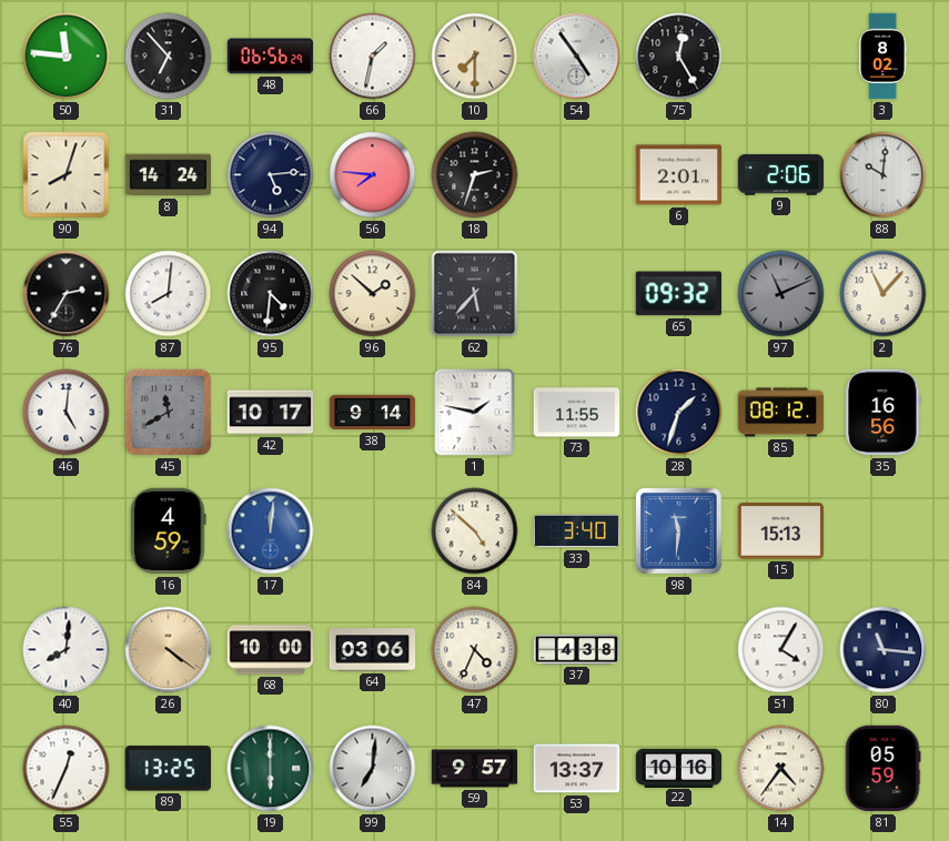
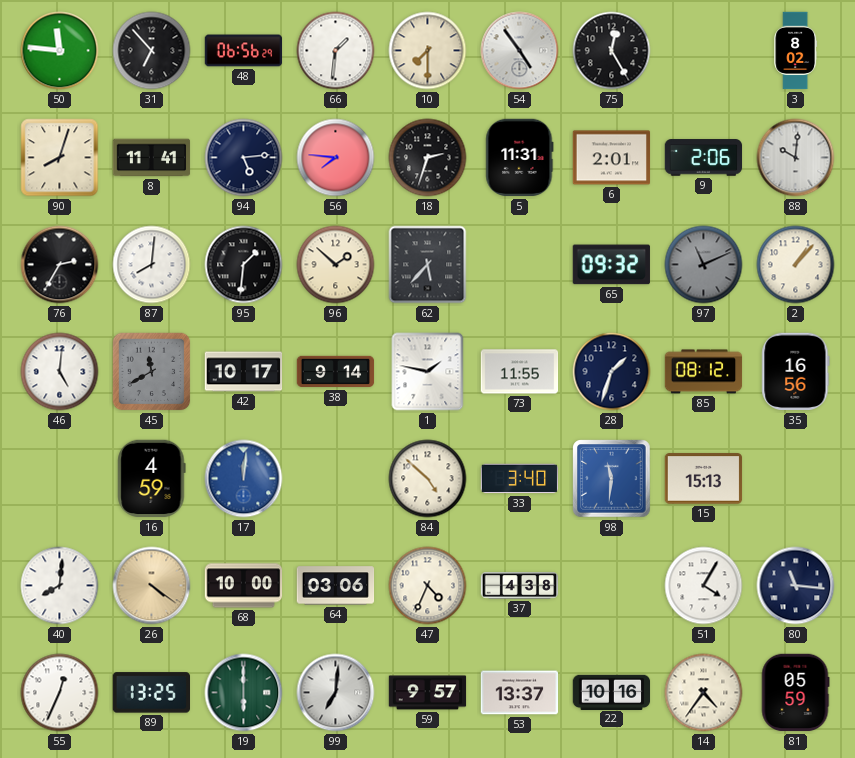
66: 1:32 -> 1:31 (336, 51)
8: 14:24 -> 11:41 (152, 158)
5: none -> 11:31 (520, 158)
95: 4:31 -> 1:31 (244, 265)
2: 11:07 -> 1:07 (796, 265)
